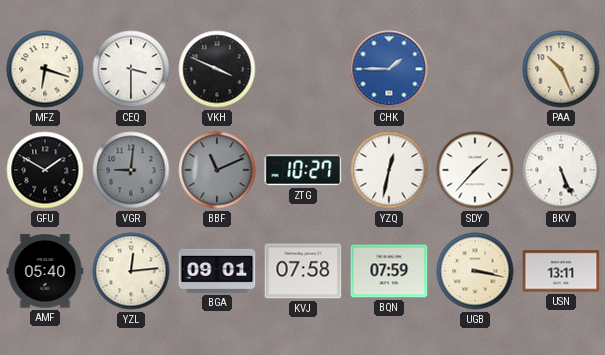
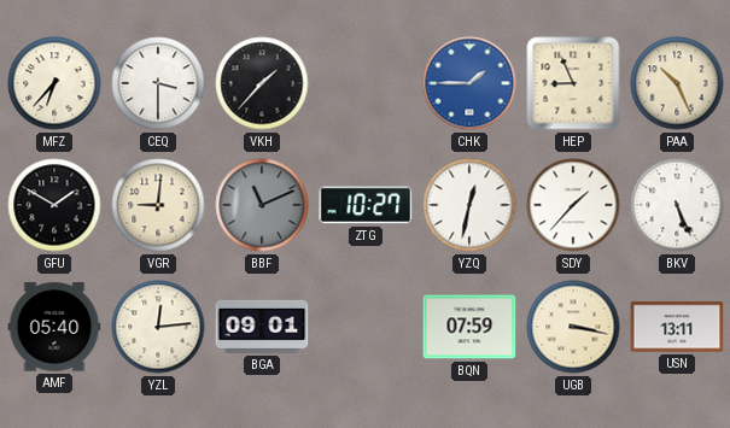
MFZ: 6:18 -> 6:37 (54, 83)
VKH: 3:49 -> 1:37 (262, 83)
HEP: none -> 8:56 (573, 83)
VGR dial: grey -> cream (158, 205)
KVJ: 07:58 -> none (303, 271)
